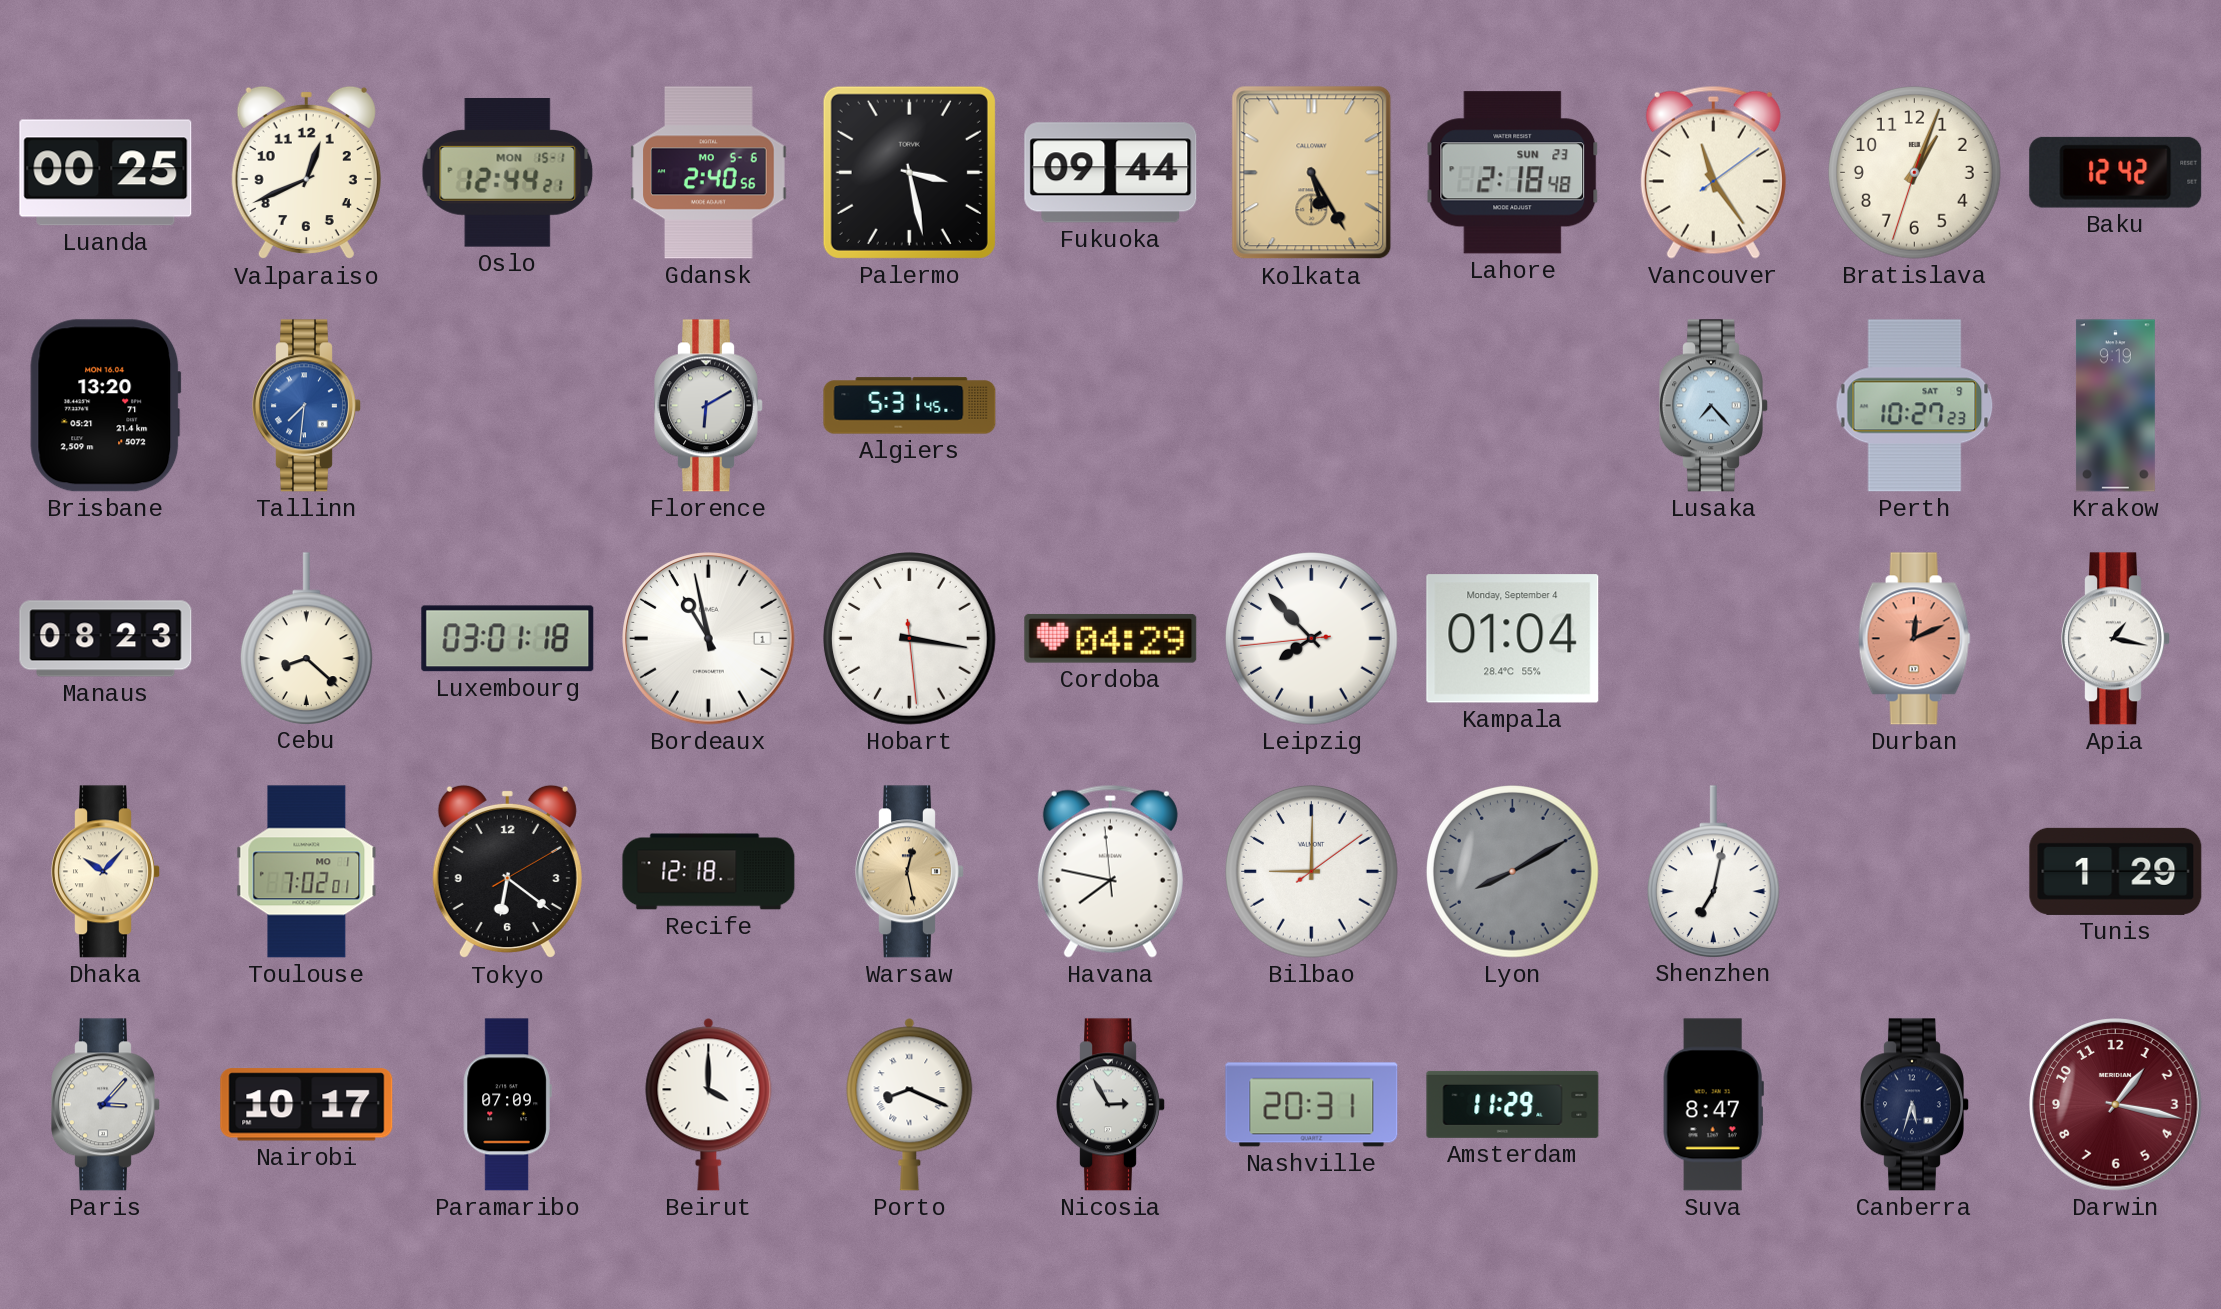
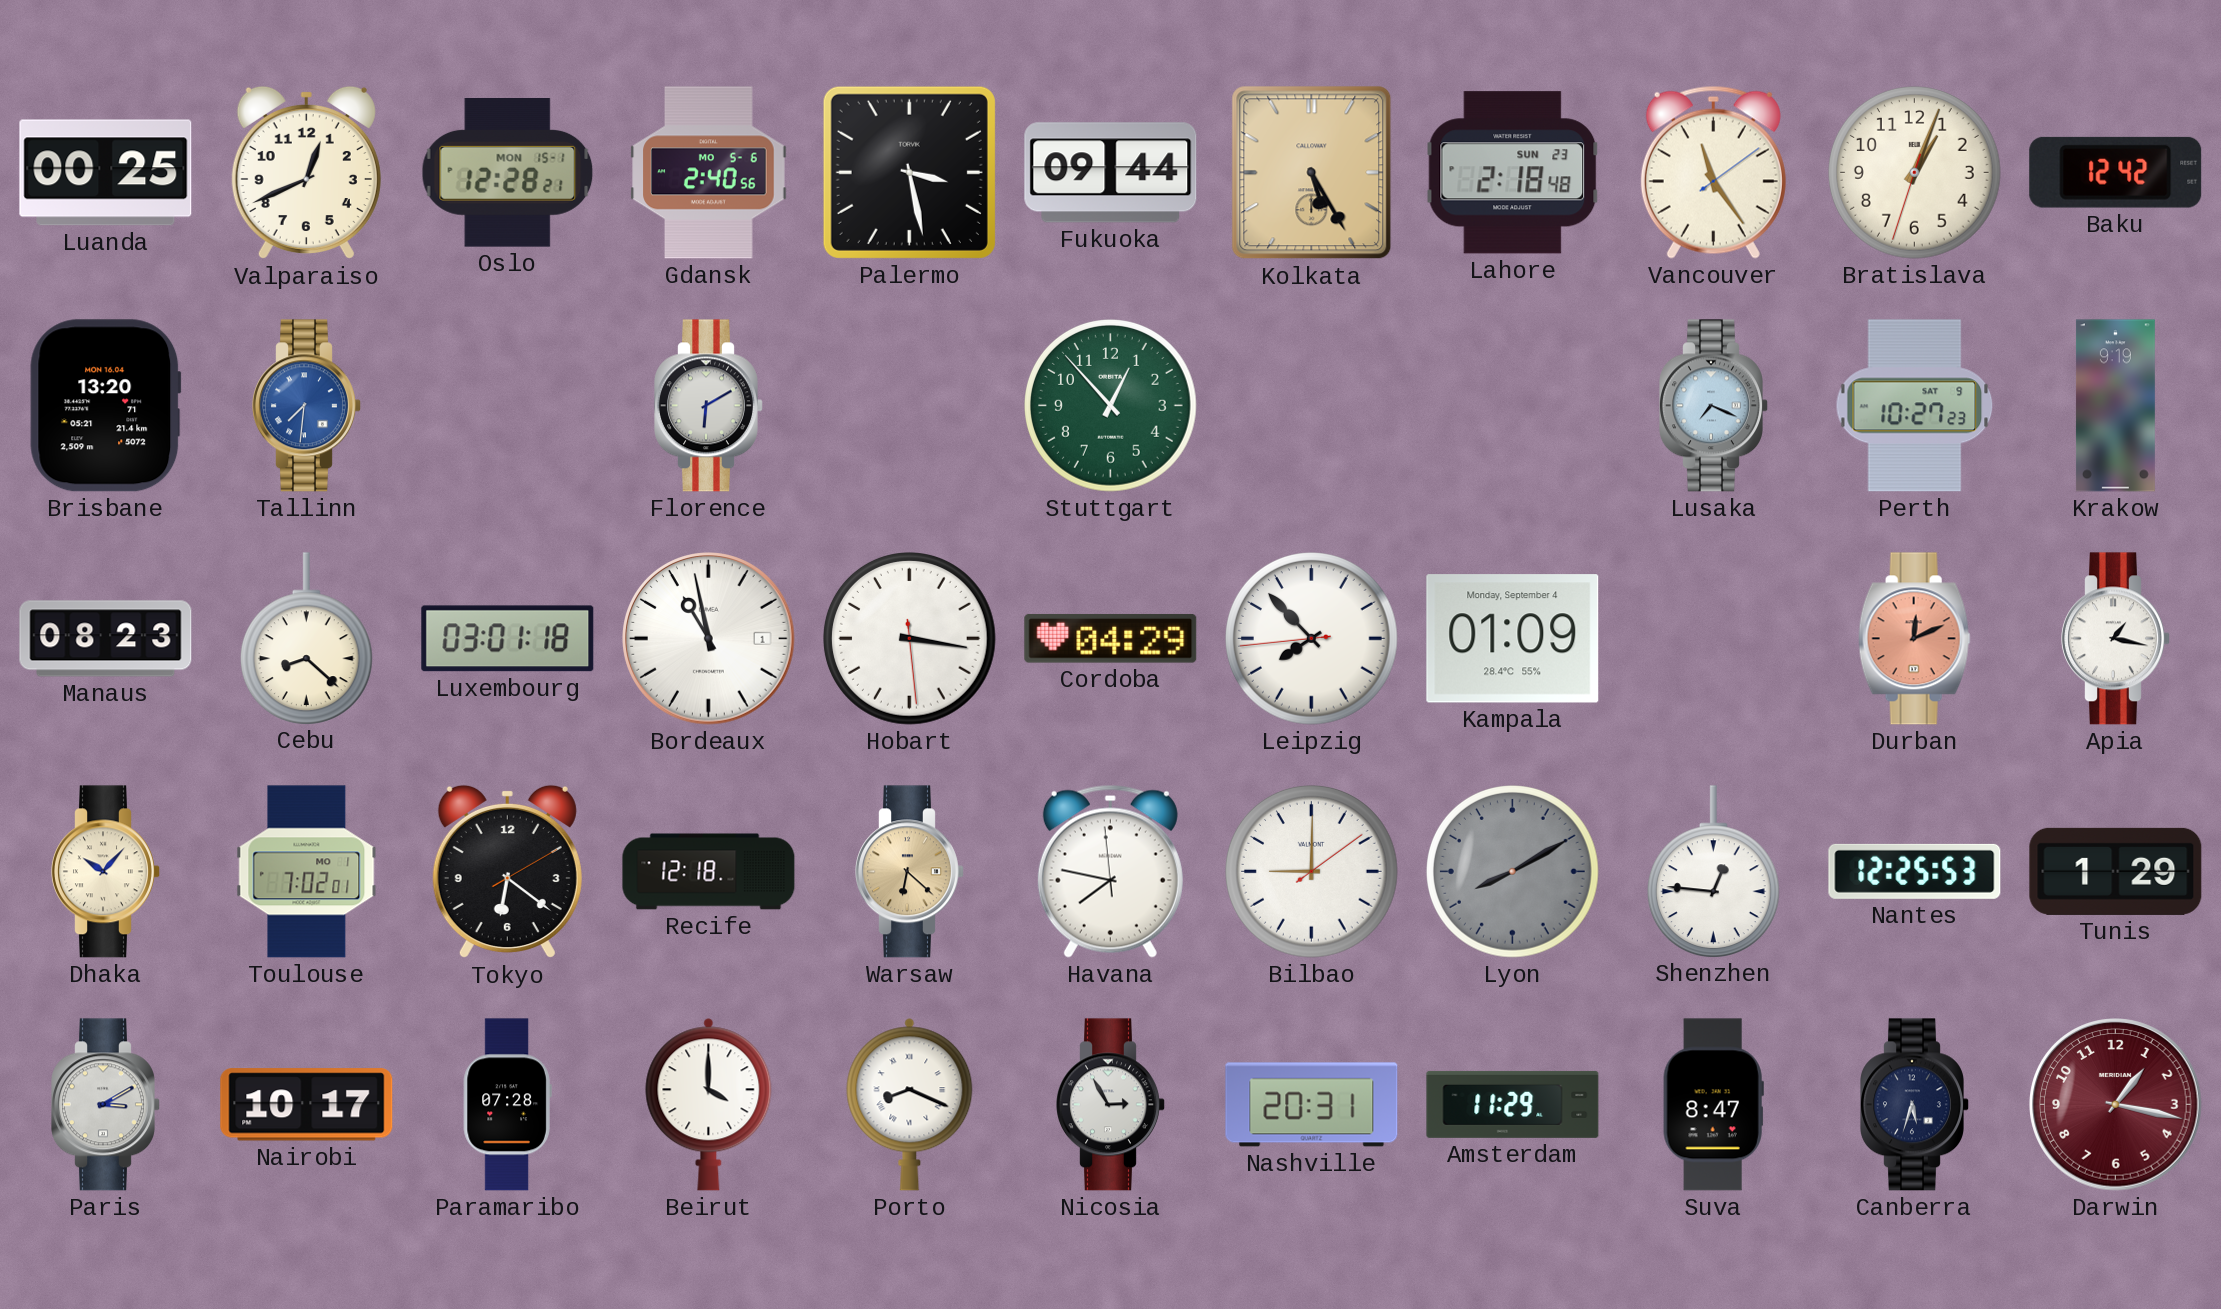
Oslo: 12:44 -> 12:28 (508, 173)
Algiers: 5:31 -> none (910, 406)
Stuttgart: none -> 12:53 (1111, 406)
Lusaka: 7:23 -> 7:19 (1714, 406)
Kampala: 01:04 -> 01:09 (1513, 639)
Warsaw: 12:28 -> 6:22 (910, 872)
Shenzhen: 7:02 -> 12:46 (1713, 871)
Nantes: none -> 12:25 (1915, 871)
Paris: 3:07 -> 3:10 (106, 1105)
Paramaribo: 07:09 -> 07:28 (507, 1105)
